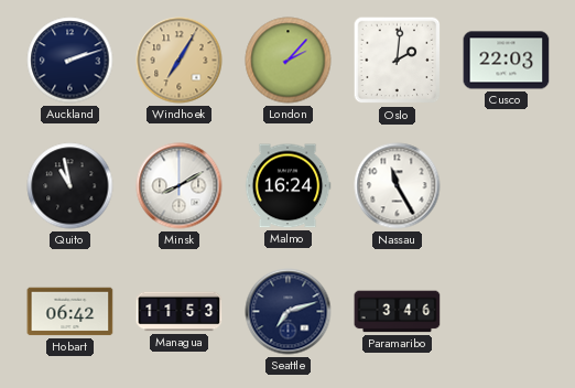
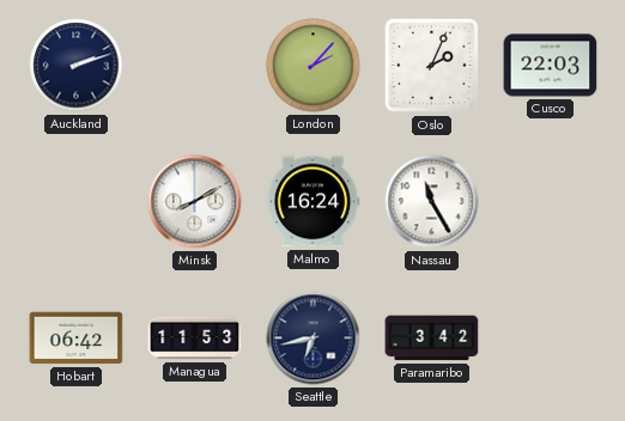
Windhoek: 7:05 -> none (180, 61)
Oslo: 2:01 -> 2:04 (432, 66)
Quito: 10:58 -> none (70, 186)
Seattle: 7:12 -> 6:43 (314, 338)
Paramaribo: 3:46 -> 3:42 (432, 338)
